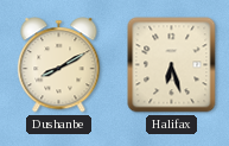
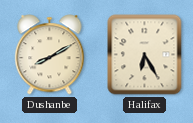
Halifax: 6:27 -> 6:25 (145, 55)
